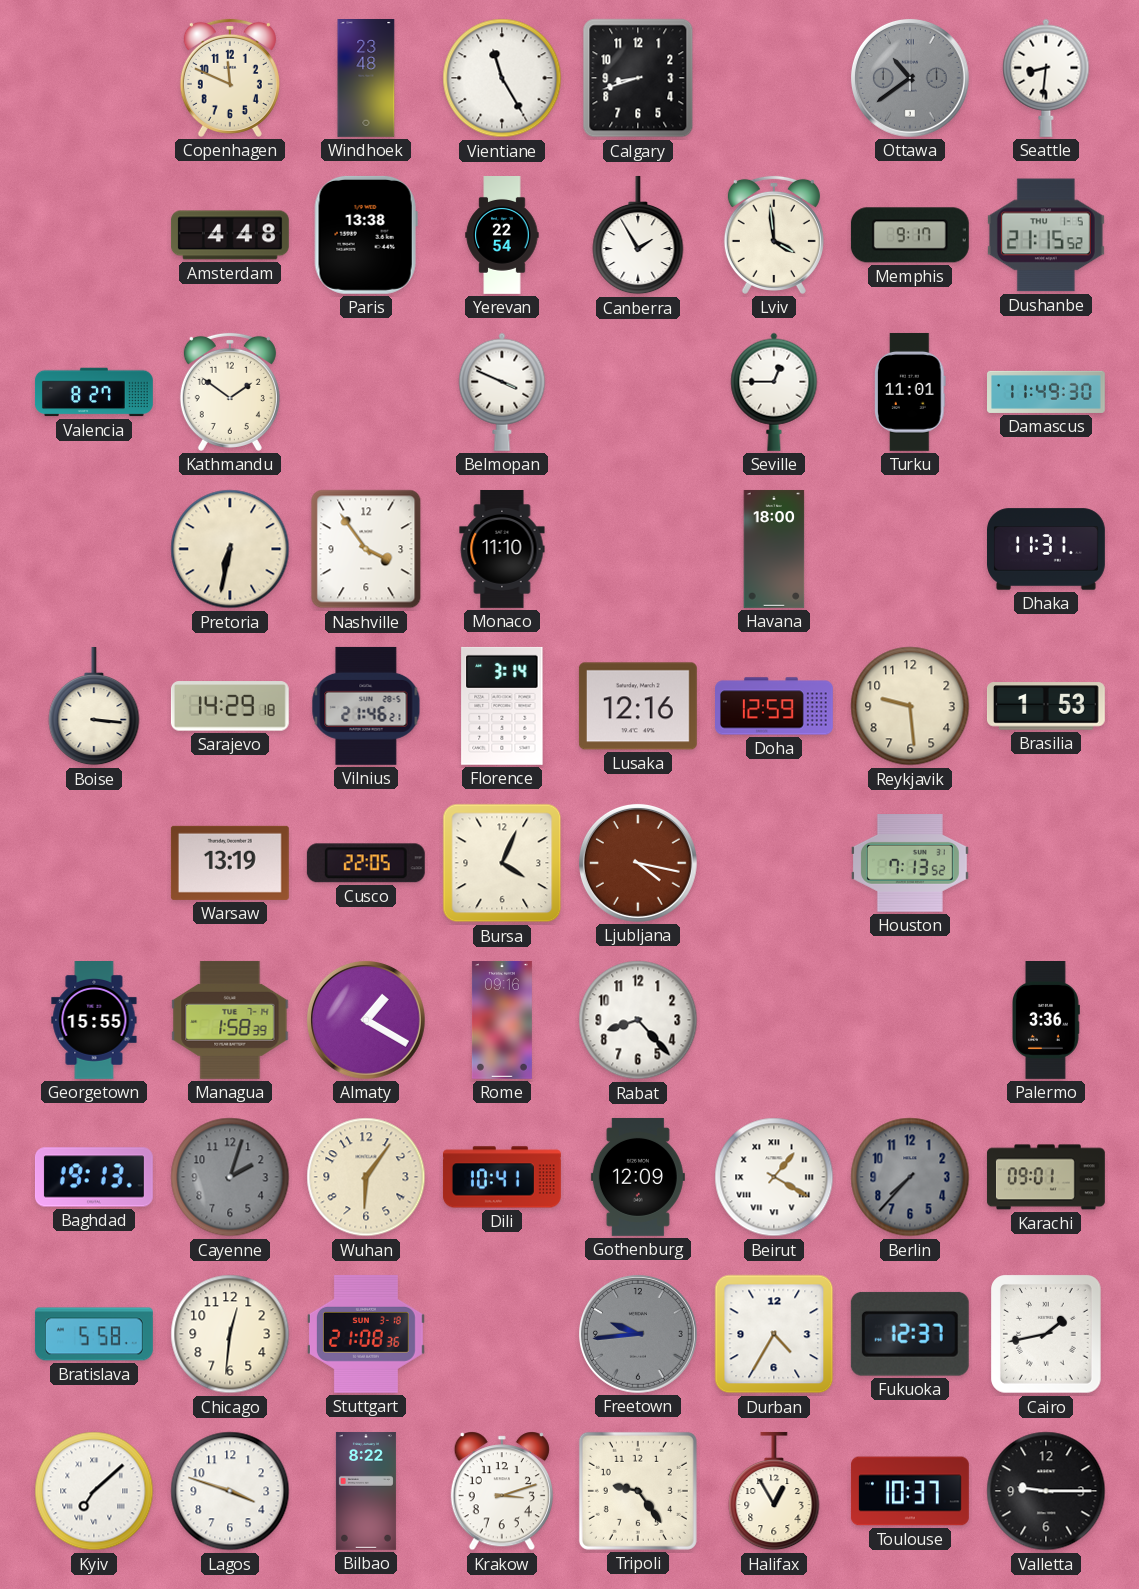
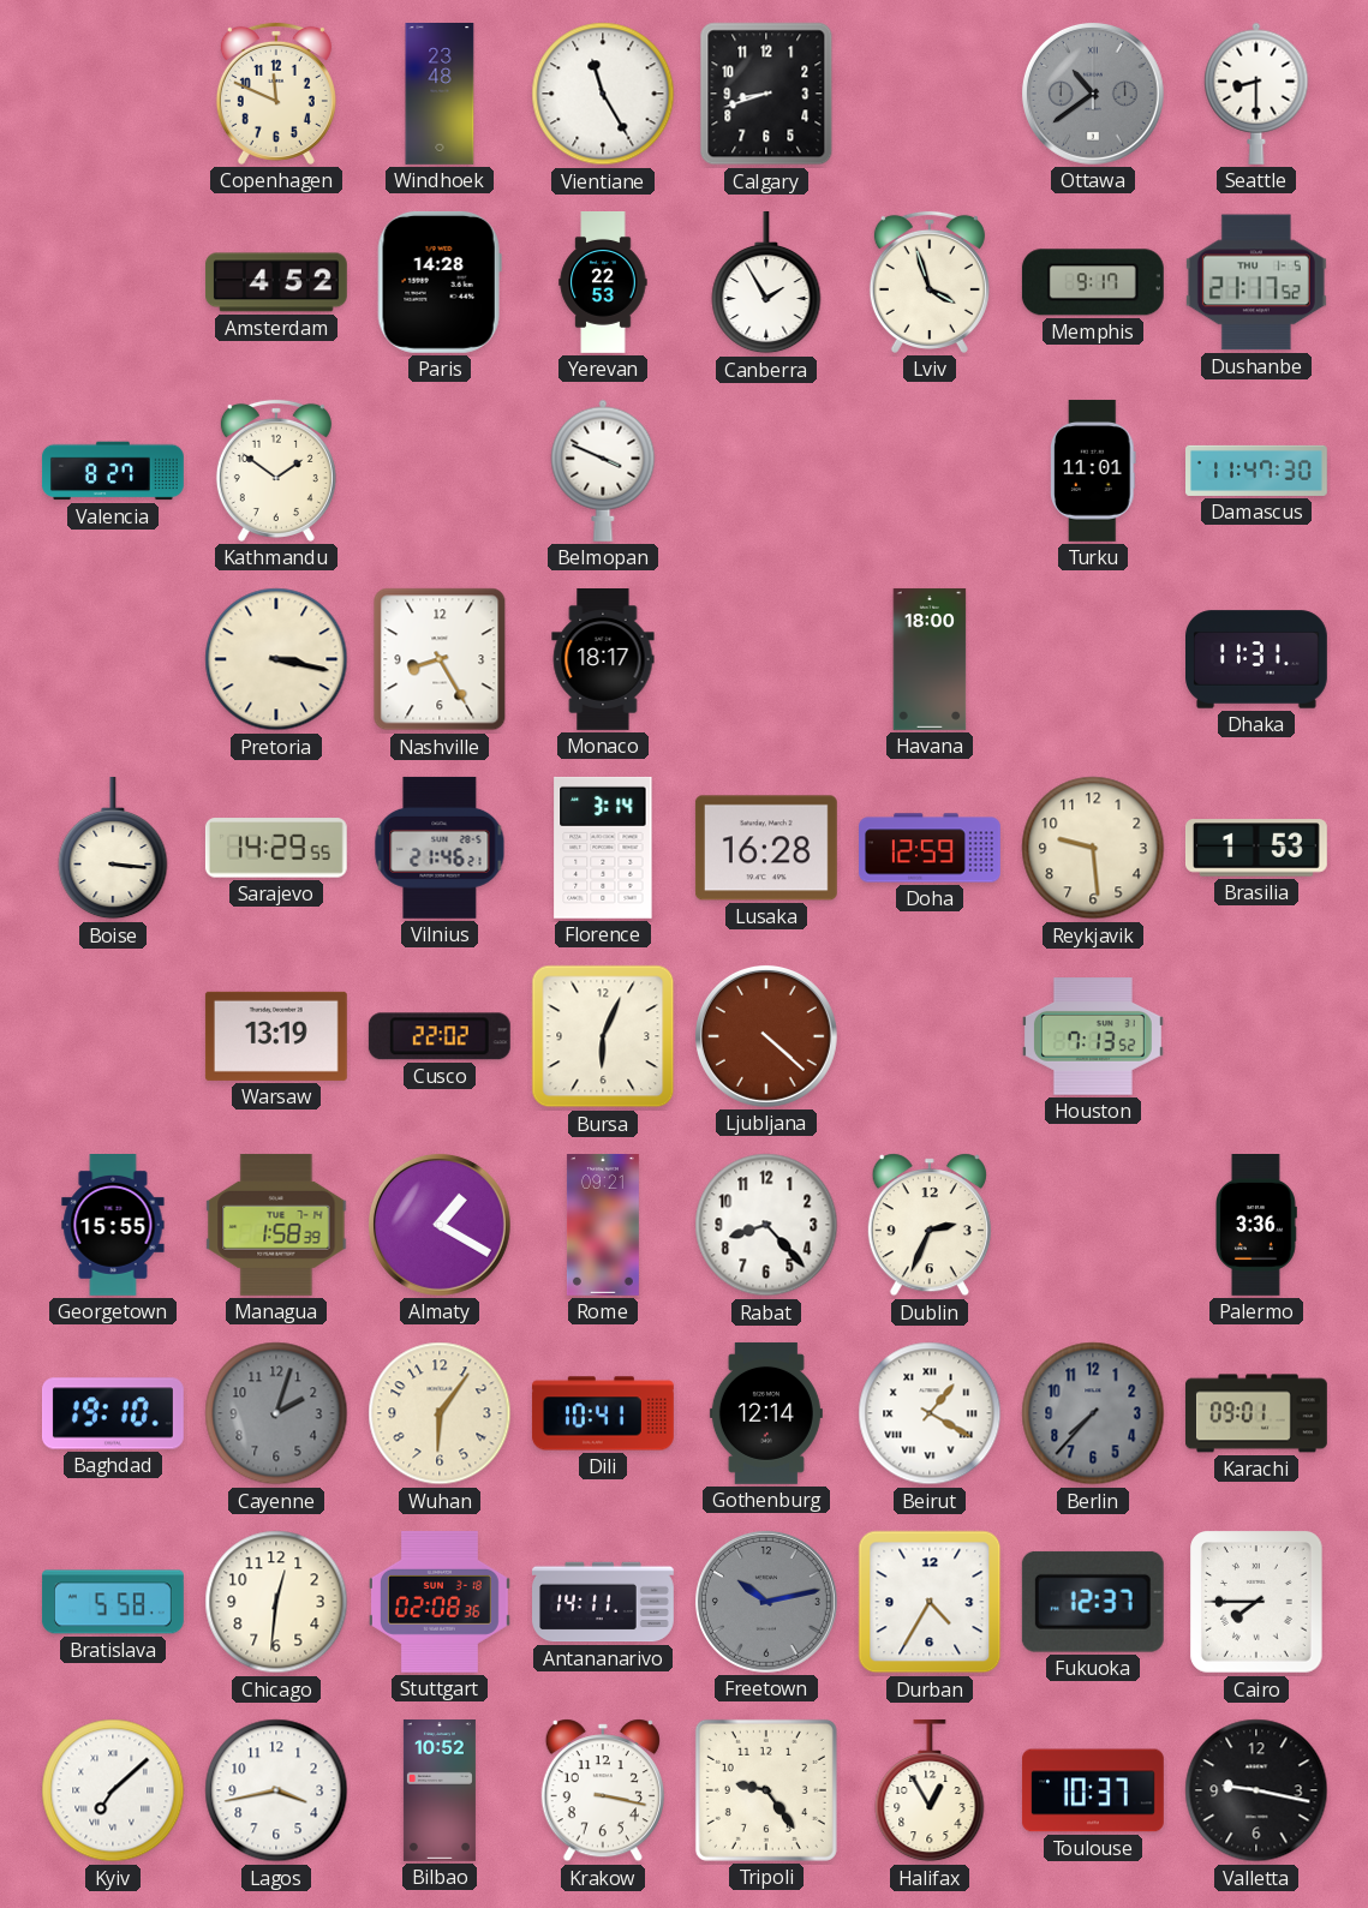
Seattle: 8:31 -> 8:30 (1256, 94)
Amsterdam: 4:48 -> 4:52 (276, 282)
Paris: 13:38 -> 14:28 (440, 282)
Yerevan: 22:54 -> 22:53 (603, 283)
Lviv: 3:59 -> 3:57 (930, 282)
Dushanbe: 21:15 -> 21:17 (1256, 282)
Seville: 12:45 -> none (774, 392)
Damascus: 11:49 -> 11:47 (1258, 471)
Pretoria: 6:32 -> 3:17 (276, 659)
Nashville: 3:54 -> 8:25 (440, 659)
Monaco: 11:10 -> 18:17 (603, 660)
Sarajevo: 14:29:18 -> 14:29:55 (276, 848)
Lusaka: 12:16 -> 16:28 (766, 848)
Cusco: 22:05 -> 22:02 (440, 1036)
Bursa: 4:04 -> 6:04 (603, 1036)
Ljubljana: 4:17 -> 4:22 (766, 1036)
Rome: 09:16 -> 09:21 (603, 1226)
Dublin: none -> 2:34 (930, 1225)
Baghdad: 19:13 -> 19:10 (113, 1413)
Gothenburg: 12:09 -> 12:14 (766, 1413)
Stuttgart: 21:08 -> 02:08 (440, 1602)
Antananarivo: none -> 14:11 (604, 1602)
Freetown: 9:44 -> 10:13 (766, 1602)
Cairo: 1:43 -> 7:45 (1258, 1603)
Lagos: 3:48 -> 3:43 (276, 1790)
Bilbao: 8:22 -> 10:52 (440, 1792)
Krakow: 3:12 -> 3:17 (603, 1790)
Valletta: 9:15 -> 9:17 (1256, 1790)
